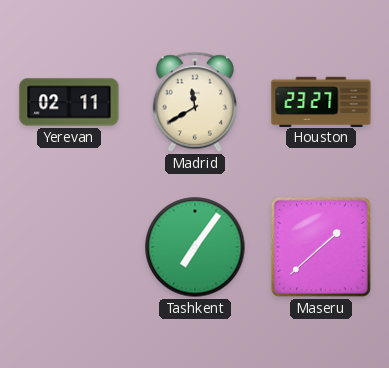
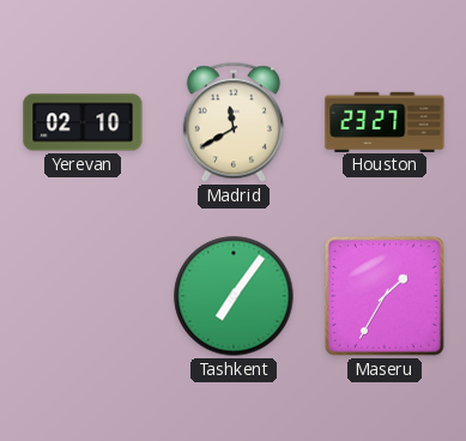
Yerevan: 02:11 -> 02:10 (83, 122)
Maseru: 1:38 -> 1:35 (385, 296)
